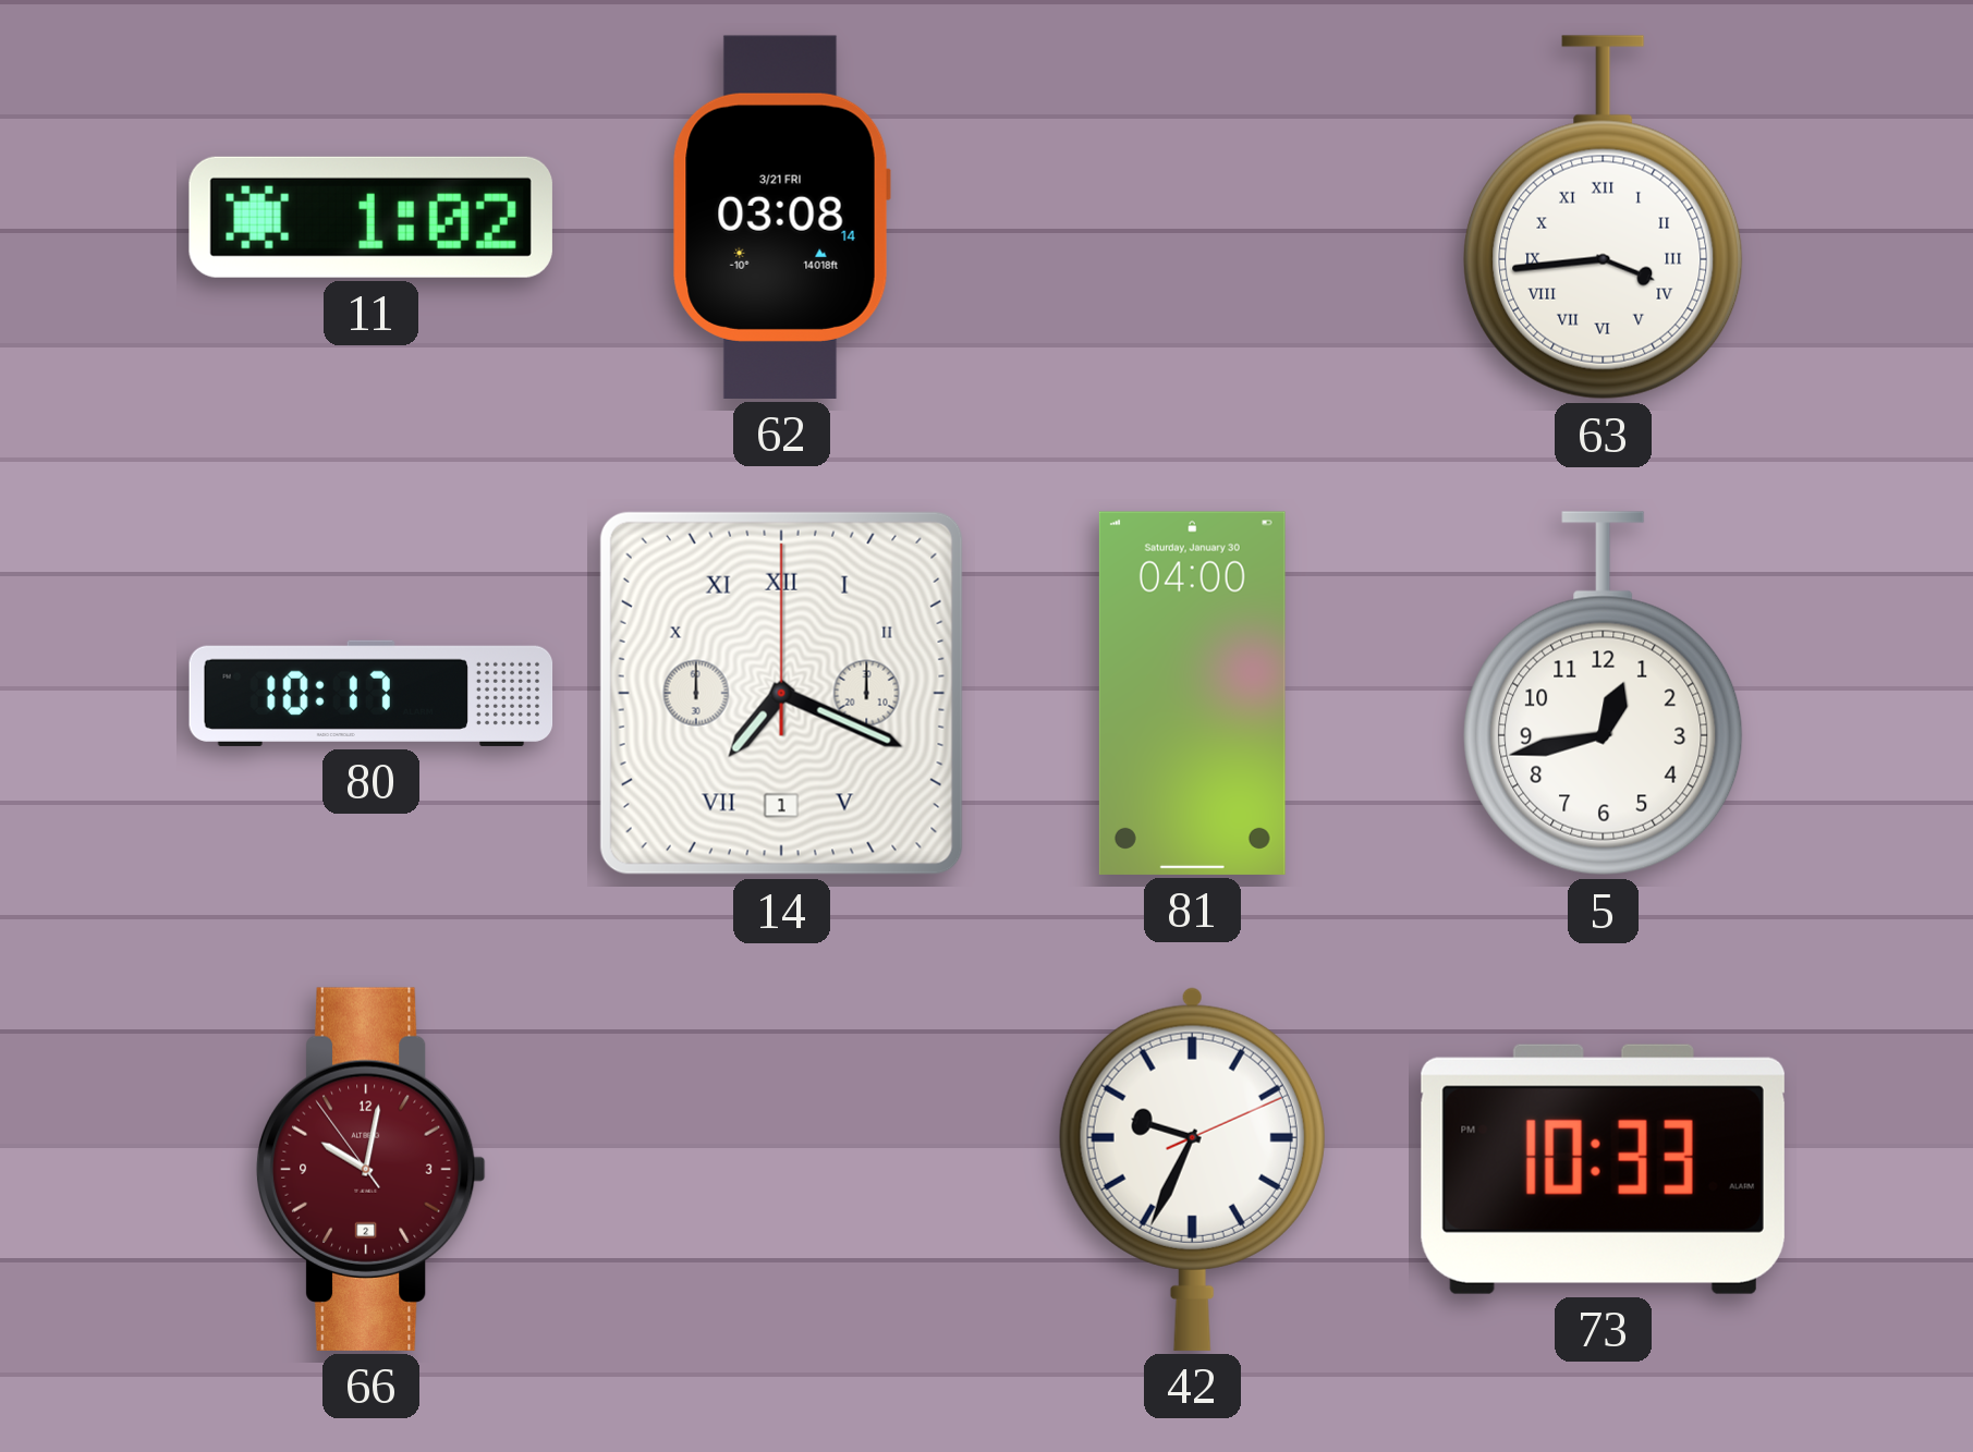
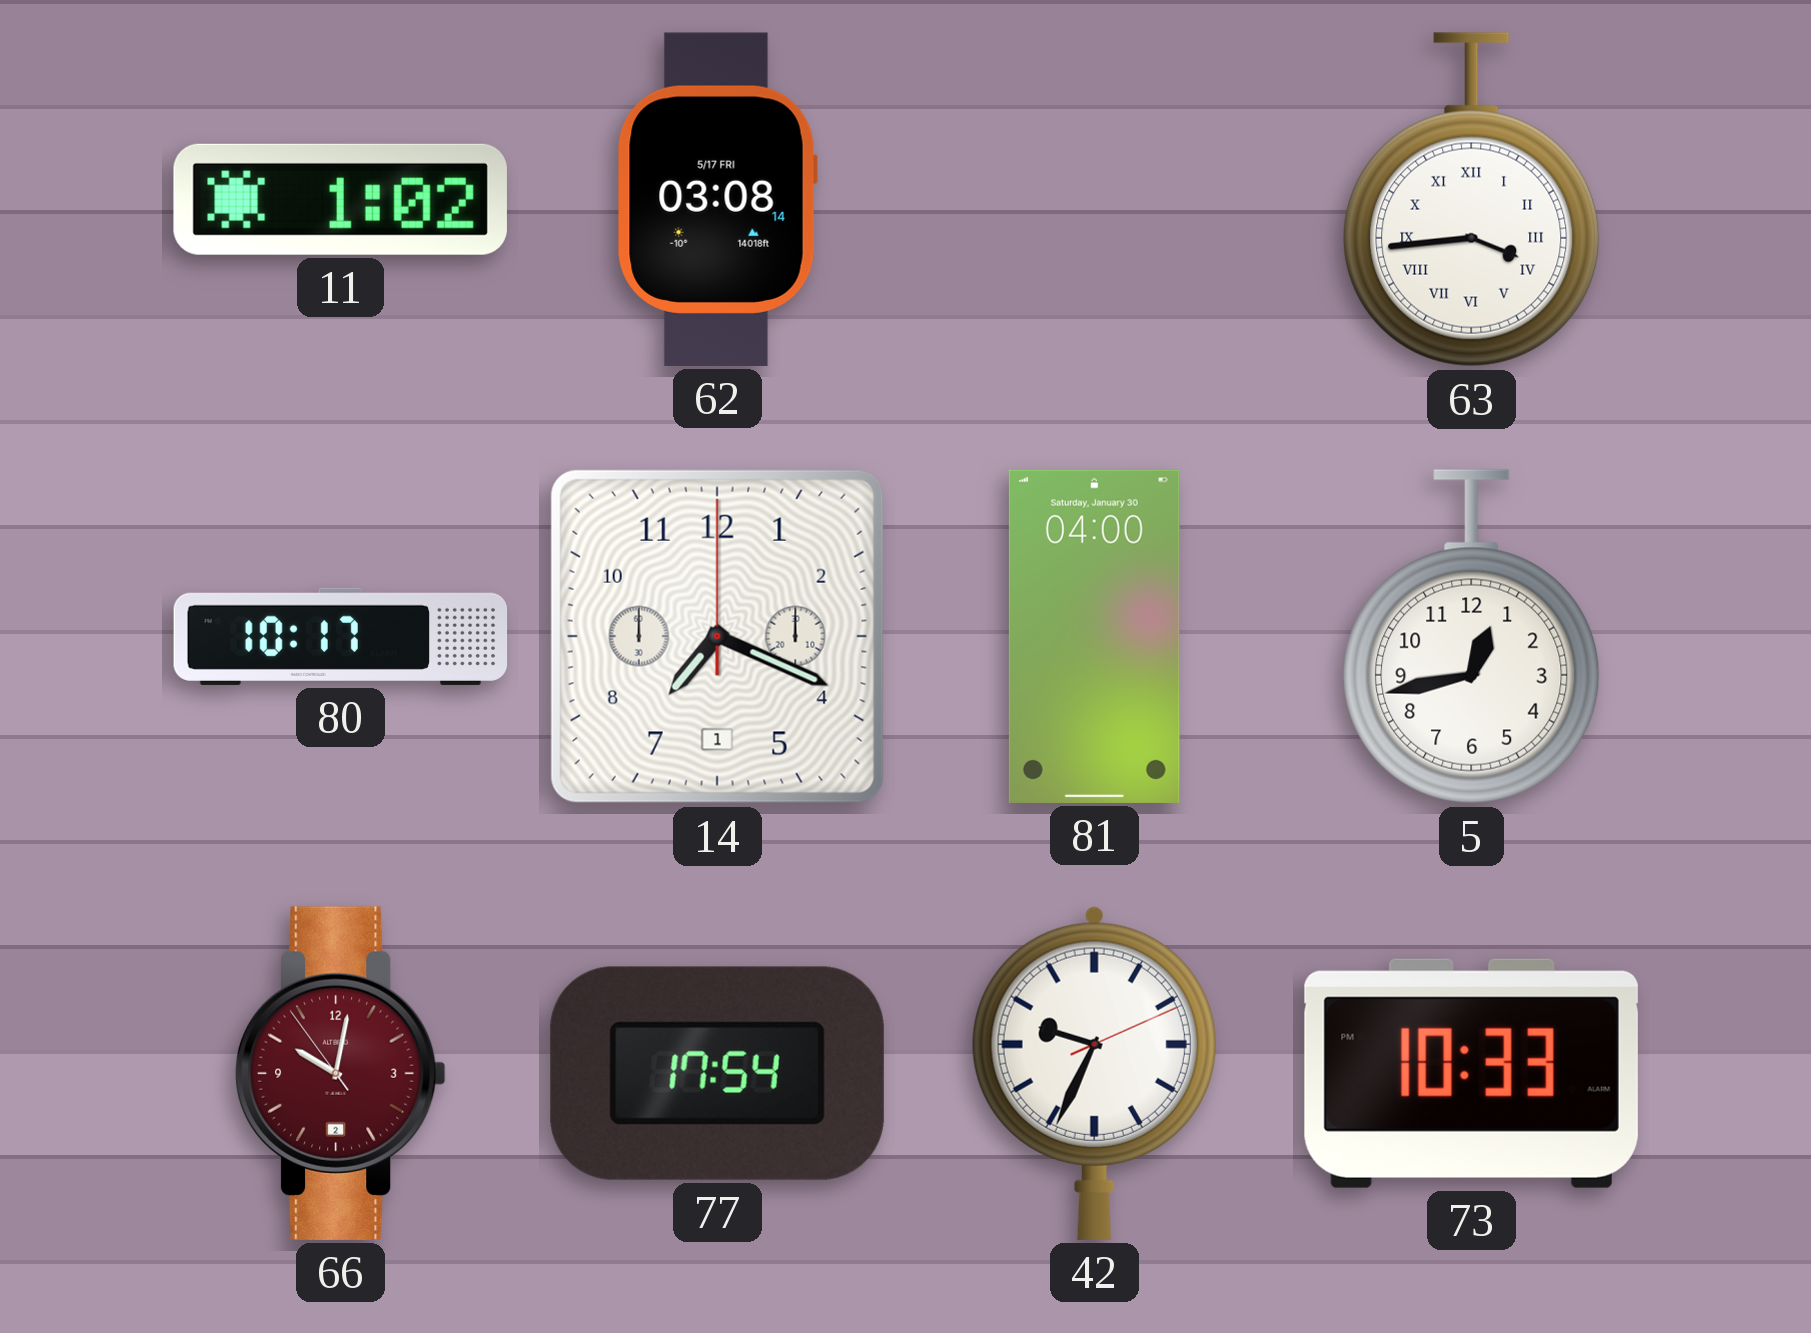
62 date: 3/21 FRI -> 5/17 FRI (717, 199)
14 numerals: Roman -> Arabic (717, 636)
77: none -> 17:54 (717, 1073)
